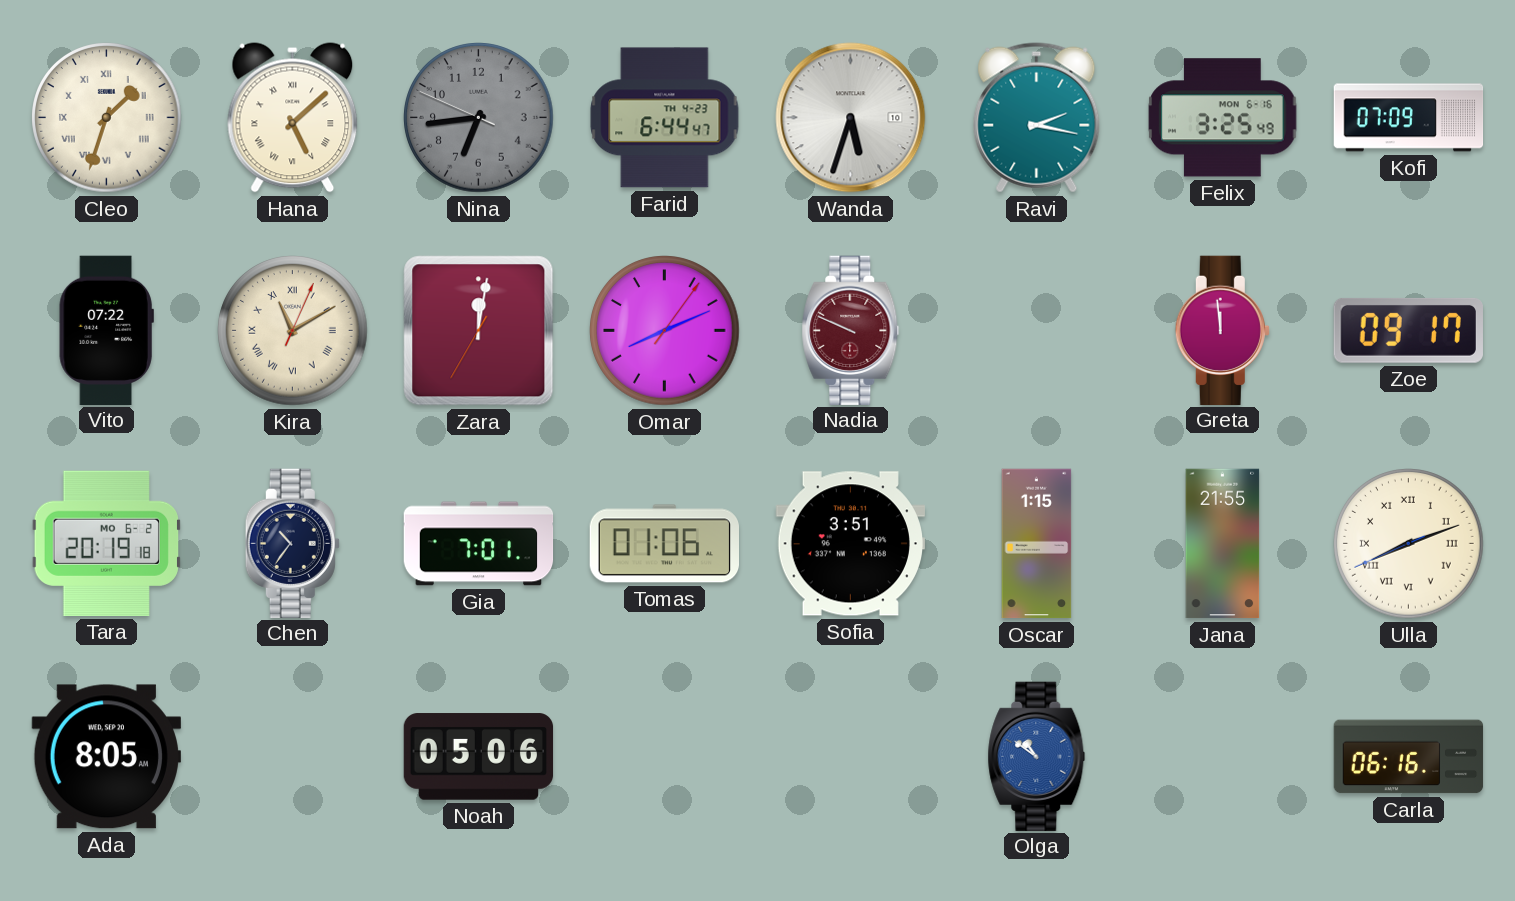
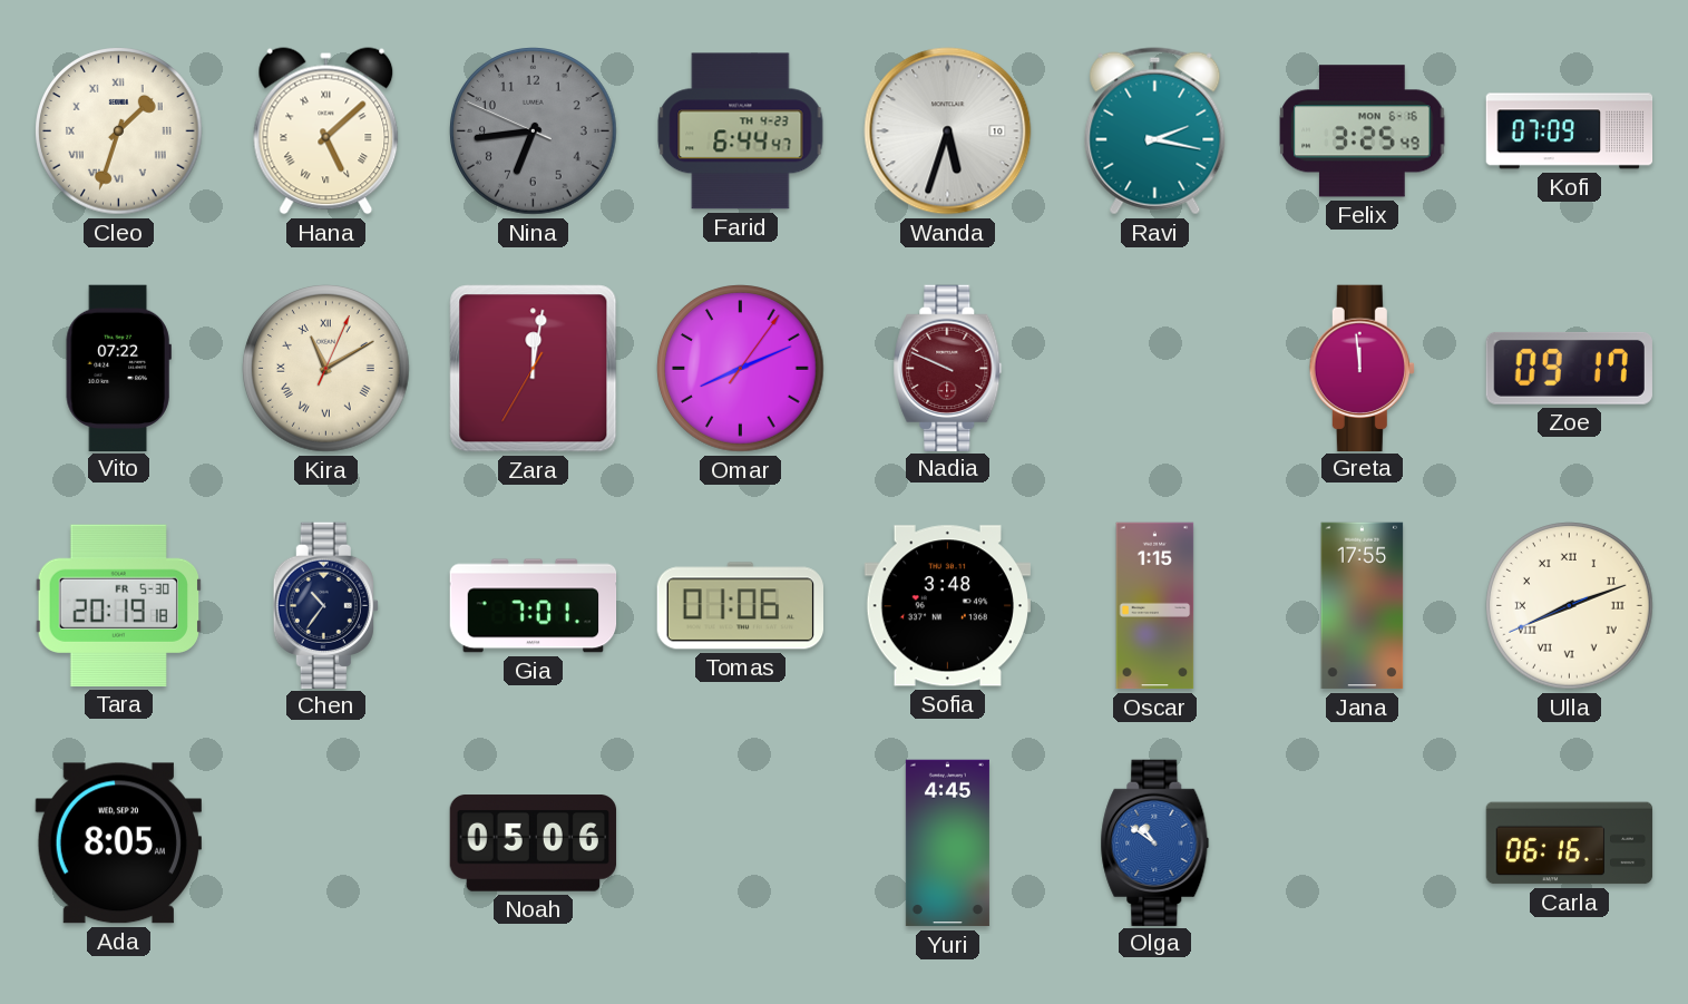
Tara date: MO 6-2 -> FR 5-30 (118, 605)
Sofia: 3:51 -> 3:48 (947, 606)
Jana: 21:55 -> 17:55 (1363, 606)
Yuri: none -> 4:45 (947, 844)
